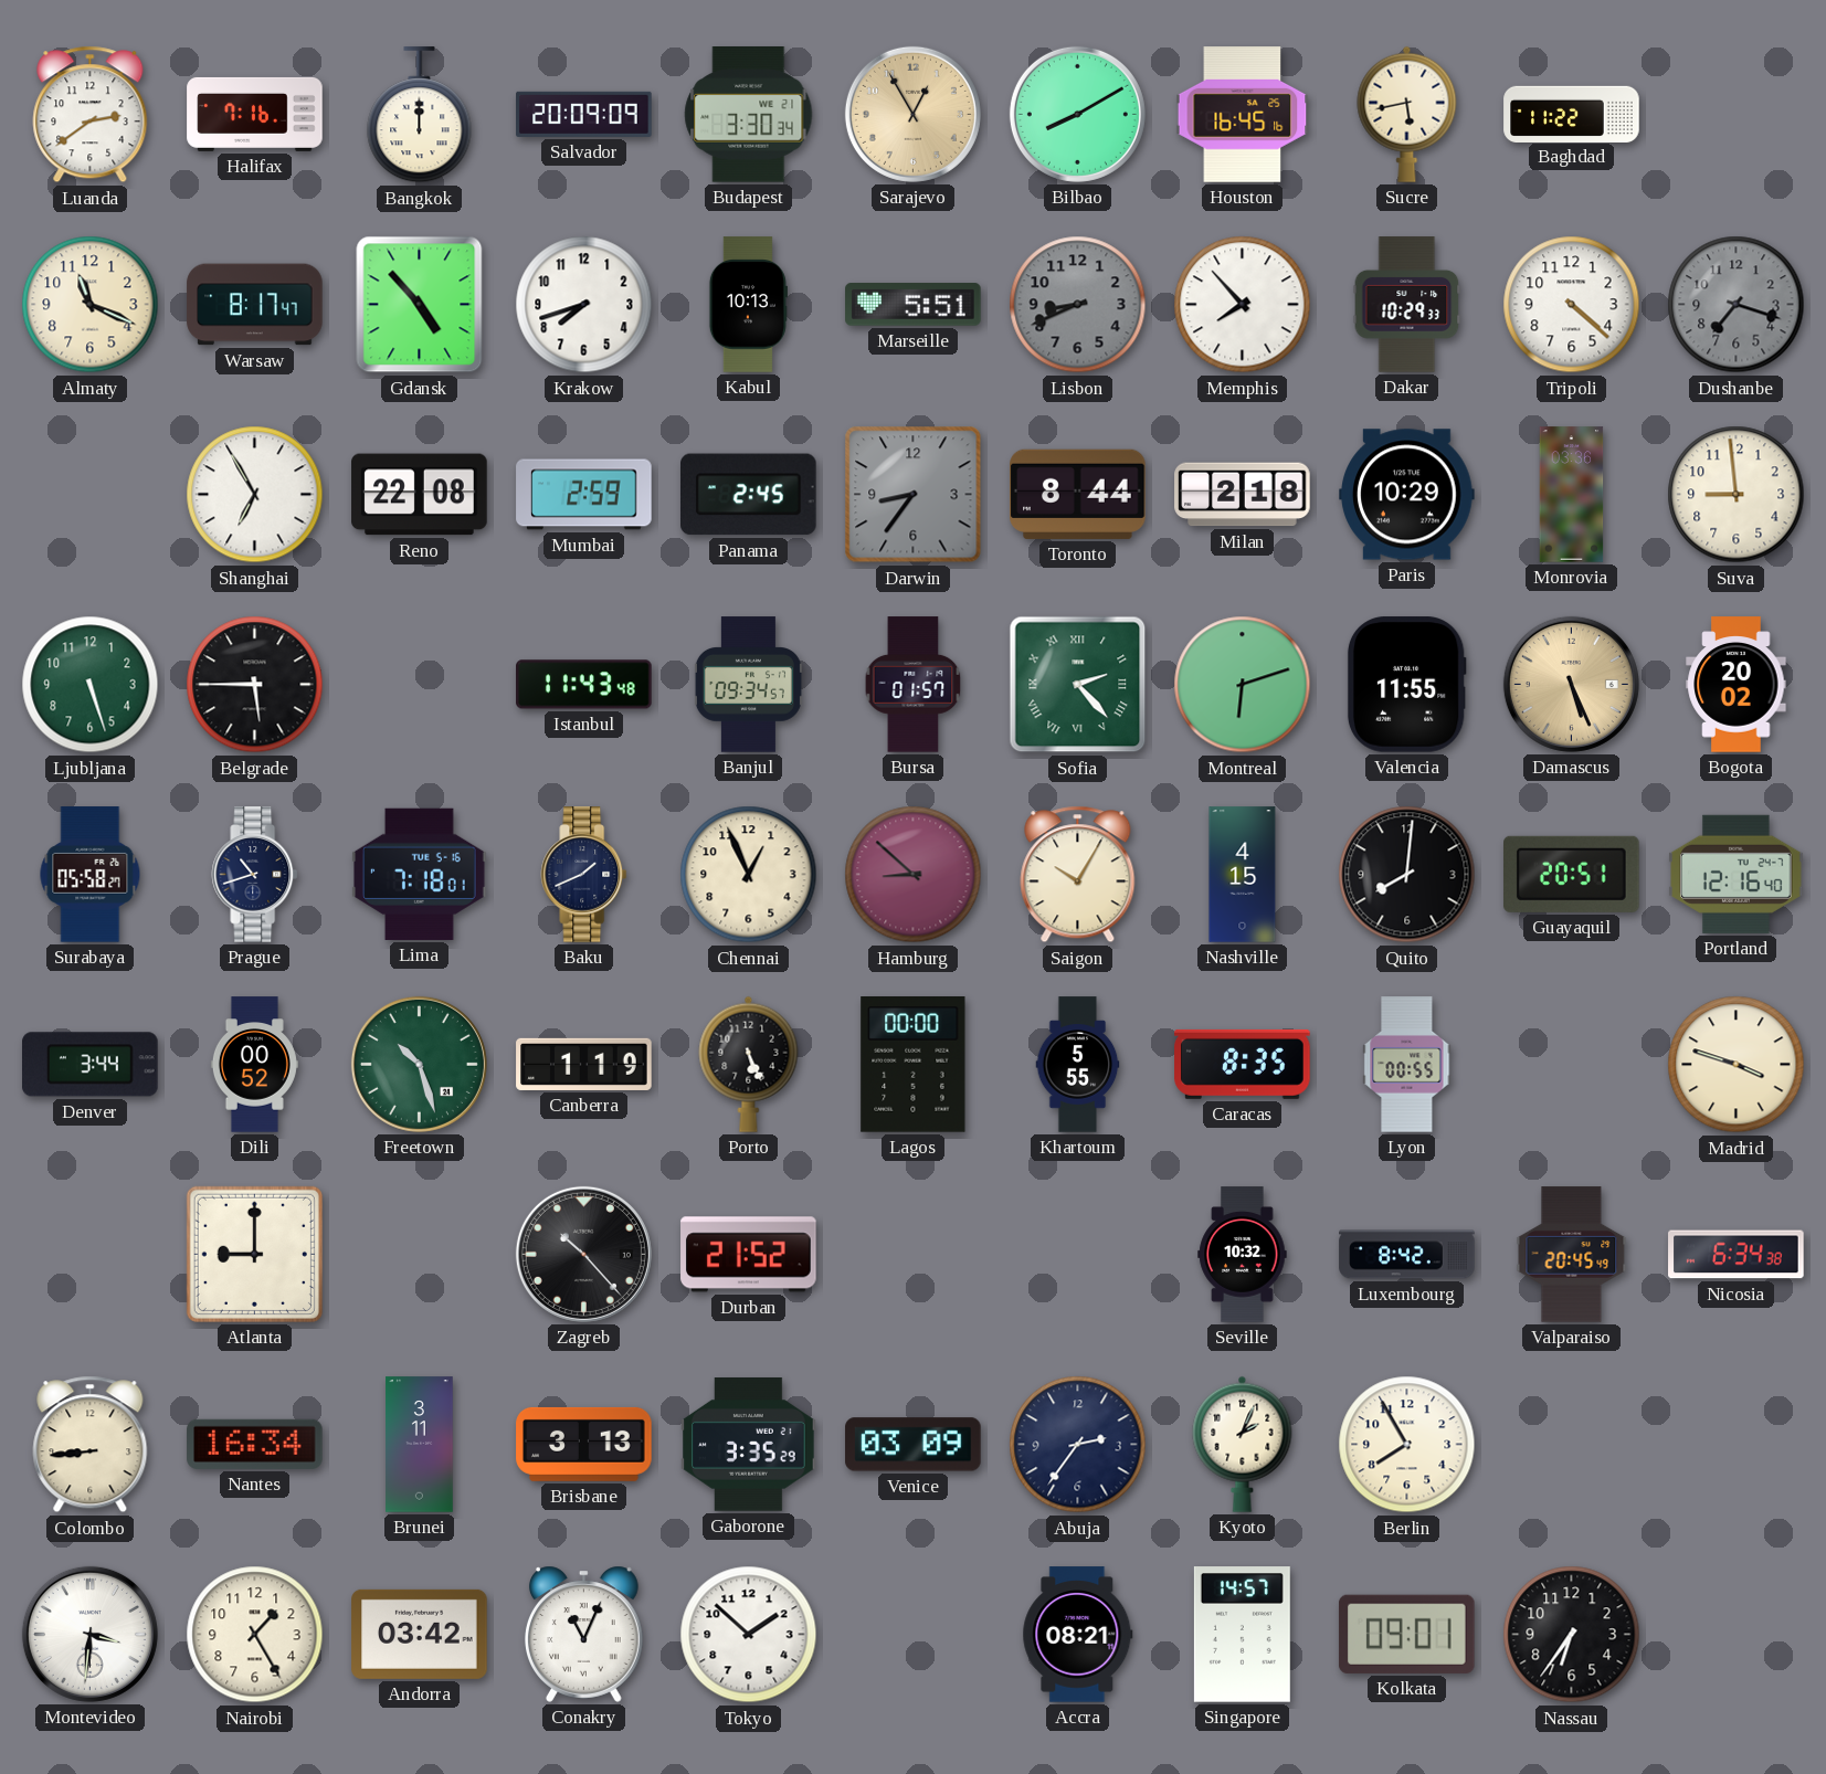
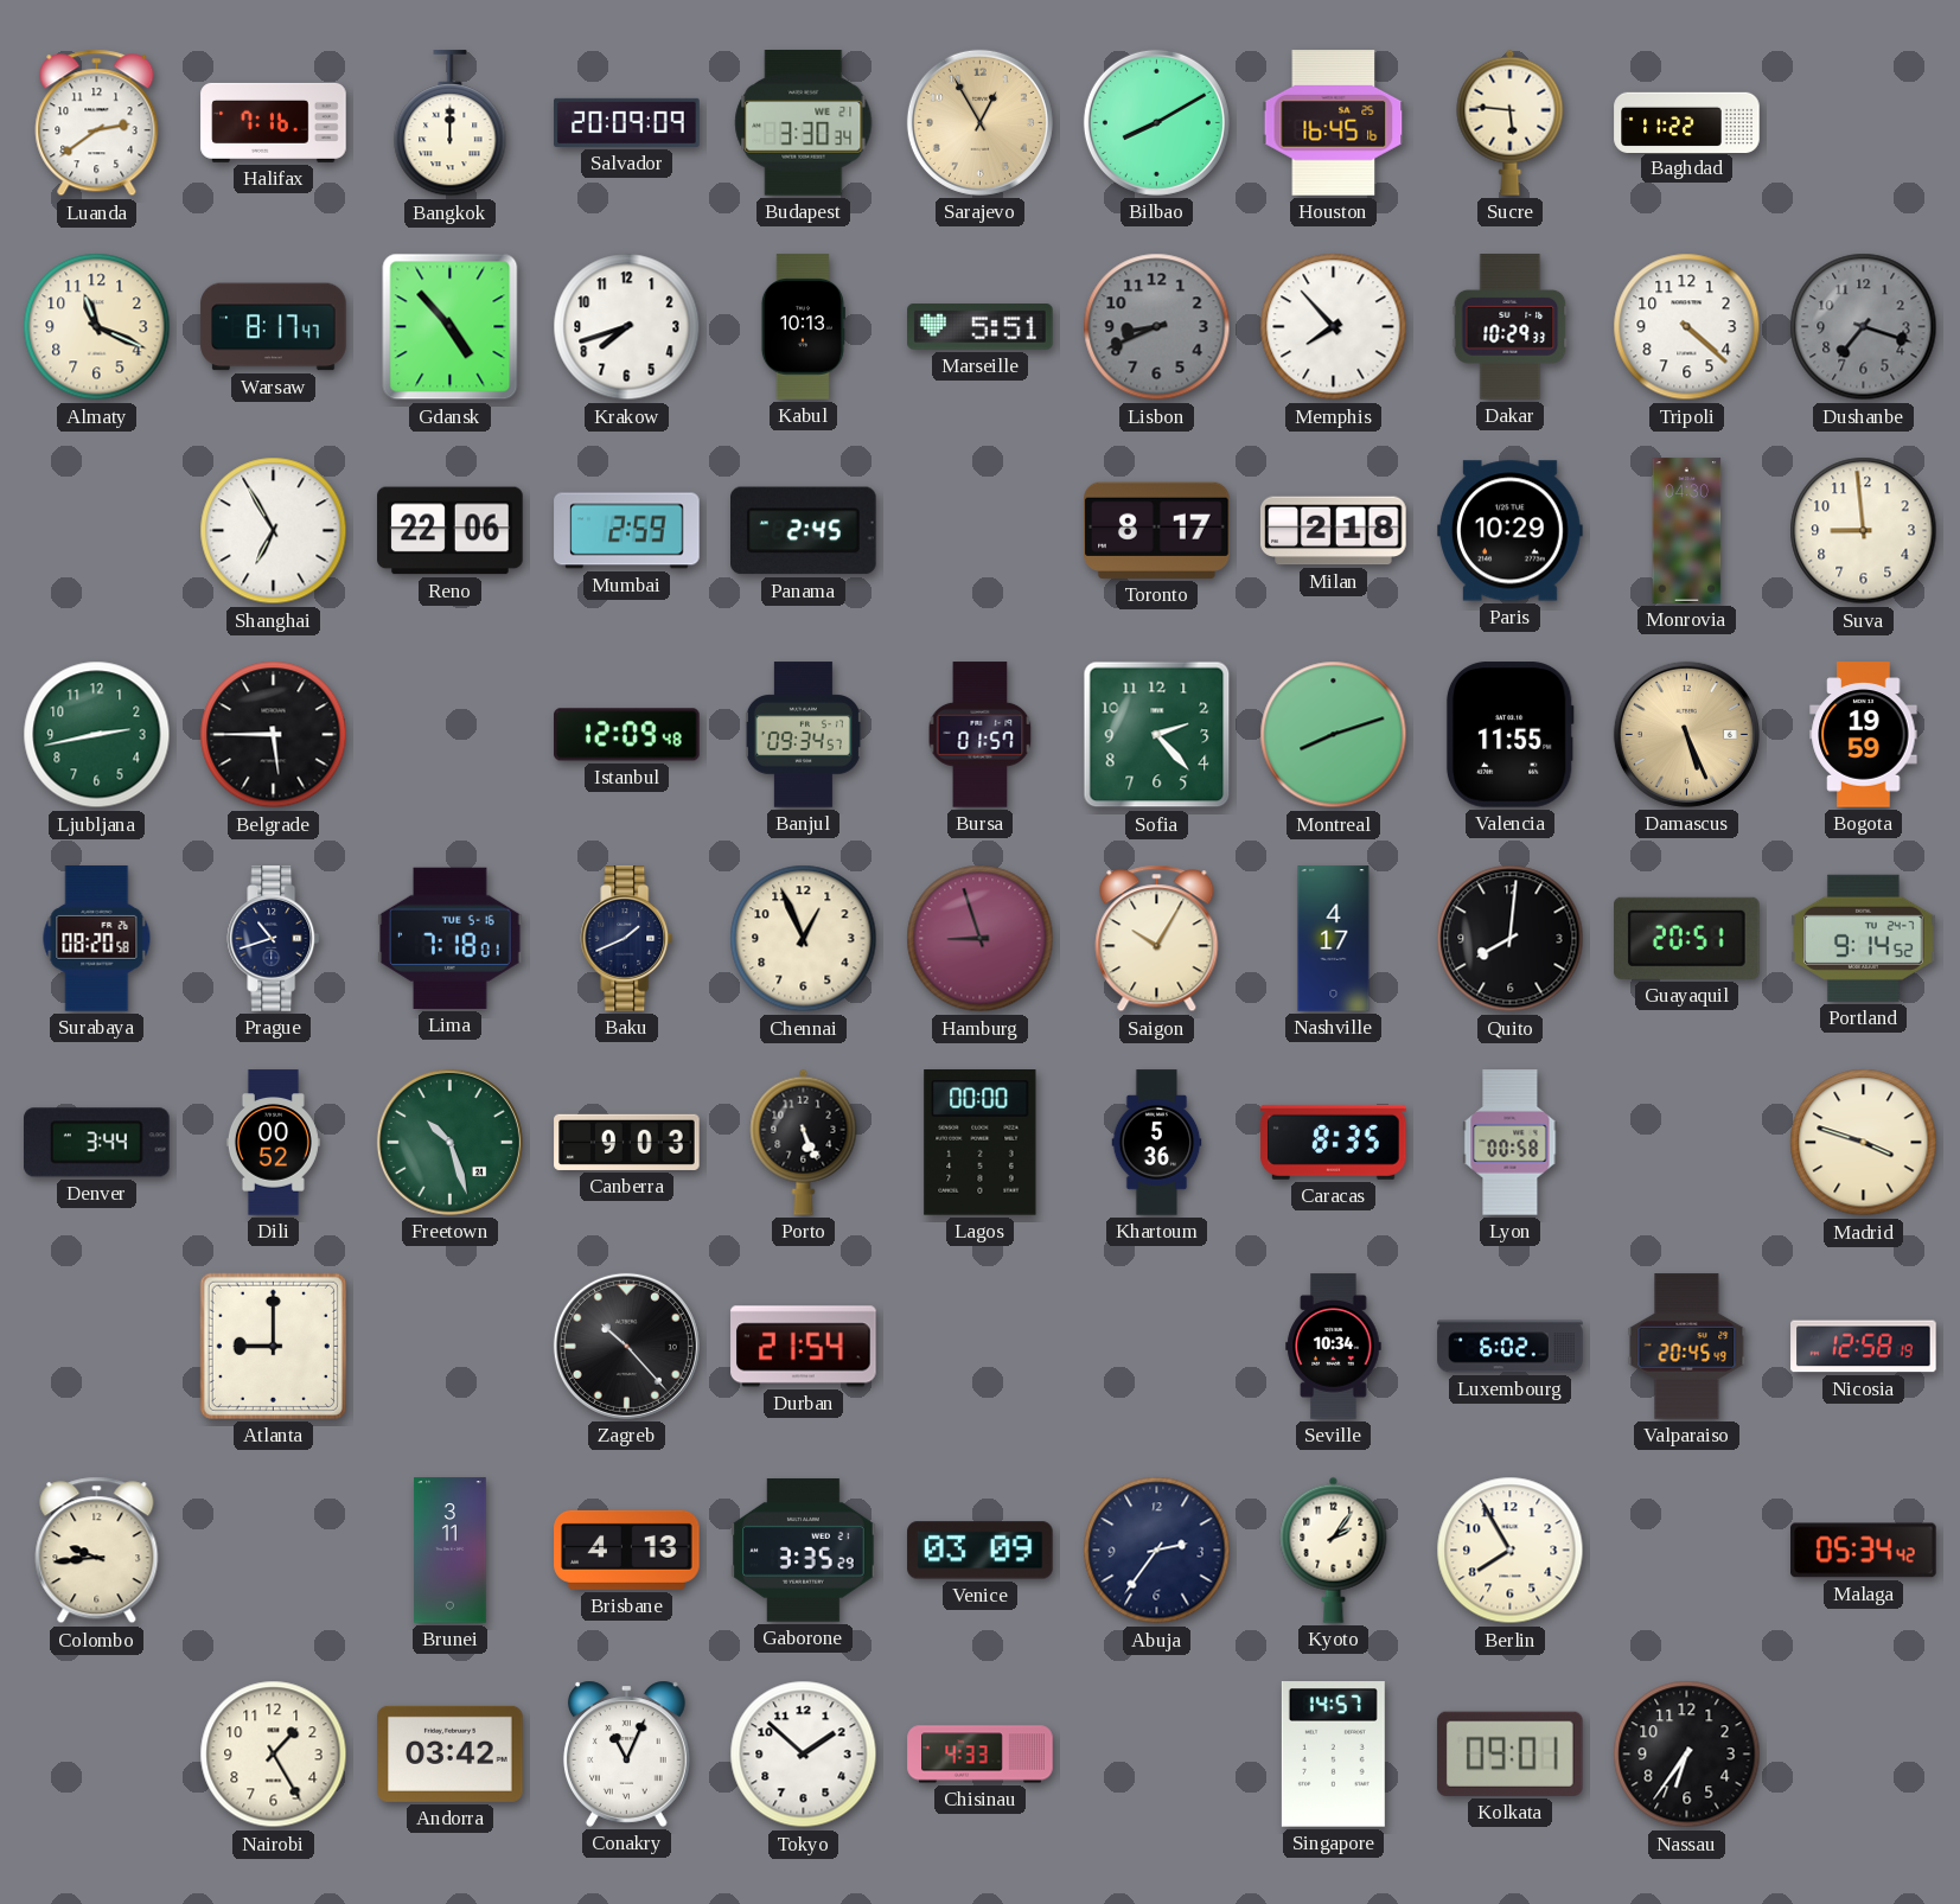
Sucre: 5:43 -> 5:46 (1511, 122)
Reno: 22:08 -> 22:06 (451, 531)
Darwin: 8:36 -> none (914, 495)
Toronto: 8:44 -> 8:17 (1157, 530)
Monrovia: 03:36 -> 04:30 (1687, 531)
Ljubljana: 5:27 -> 2:43 (97, 735)
Istanbul: 11:43 -> 12:09 (627, 735)
Sofia numerals: Roman -> Arabic (1157, 735)
Montreal: 6:12 -> 8:12 (1334, 735)
Bogota: 20:02 -> 19:59 (1864, 735)
Surabaya: 05:58 -> 08:20 (97, 939)
Hamburg: 8:52 -> 8:57 (981, 939)
Nashville: 4:15 -> 4:17 (1334, 939)
Portland: 12:16 -> 9:14 (1864, 938)
Canberra: 1:19 -> 9:03 (627, 1142)
Khartoum: 5:55 -> 5:36 (1157, 1143)
Lyon: 00:55 -> 00:58 (1511, 1143)
Durban: 21:52 -> 21:54 (804, 1347)
Seville: 10:32 -> 10:34 (1334, 1347)
Luxembourg: 8:42 -> 6:02 (1511, 1347)
Nicosia: 6:34 -> 12:58 (1864, 1347)
Colombo: 8:44 -> 9:44 (97, 1551)
Nantes: 16:34 -> none (255, 1444)
Brisbane: 3:13 -> 4:13 (627, 1550)
Kyoto: 2:04 -> 2:06 (1334, 1550)
Malaga: none -> 05:34 (1864, 1551)
Montevideo: 3:31 -> none (89, 1634)
Chisinau: none -> 4:33 (981, 1755)
Accra: 08:21 -> none (1078, 1635)
